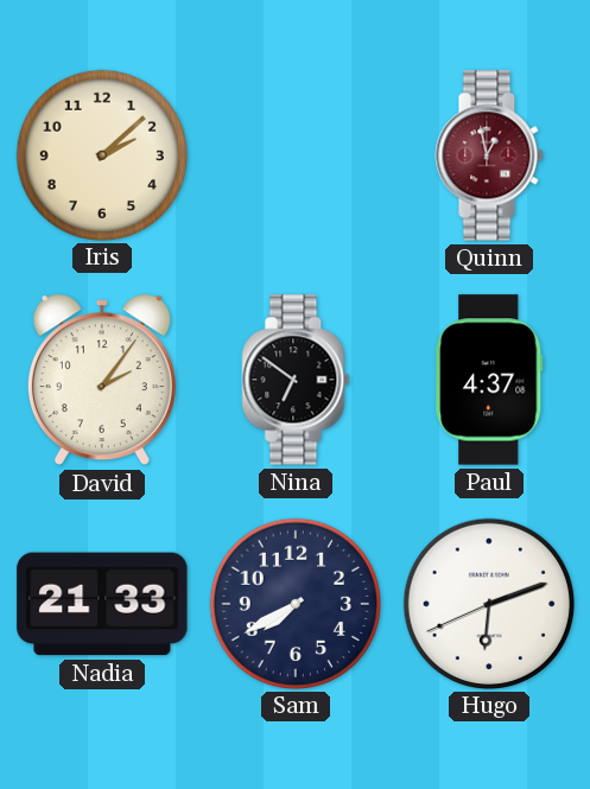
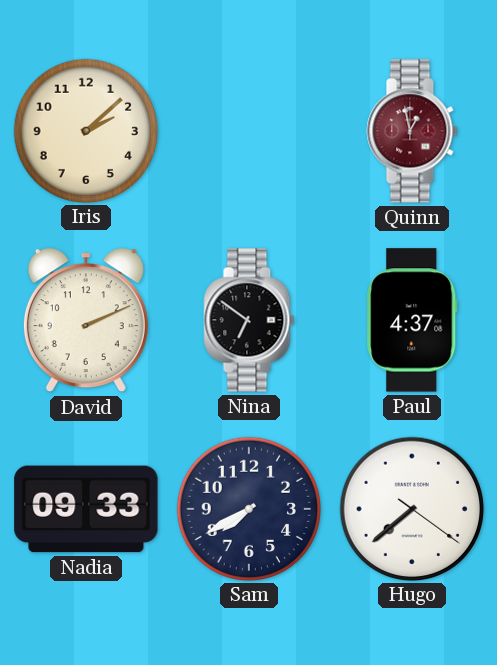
David: 2:06 -> 2:11 (86, 320)
Nadia: 21:33 -> 09:33 (86, 509)
Hugo: 6:11 -> 7:38 (411, 508)
